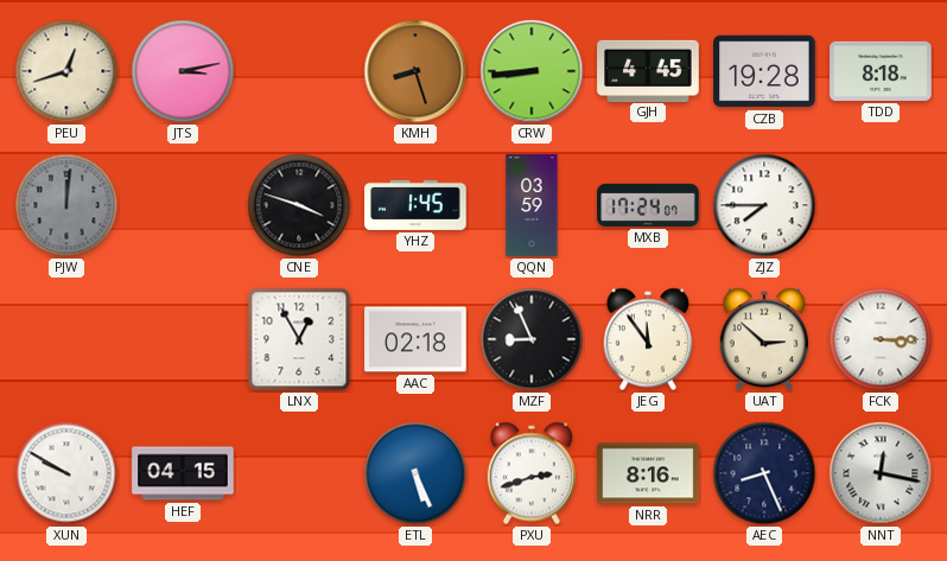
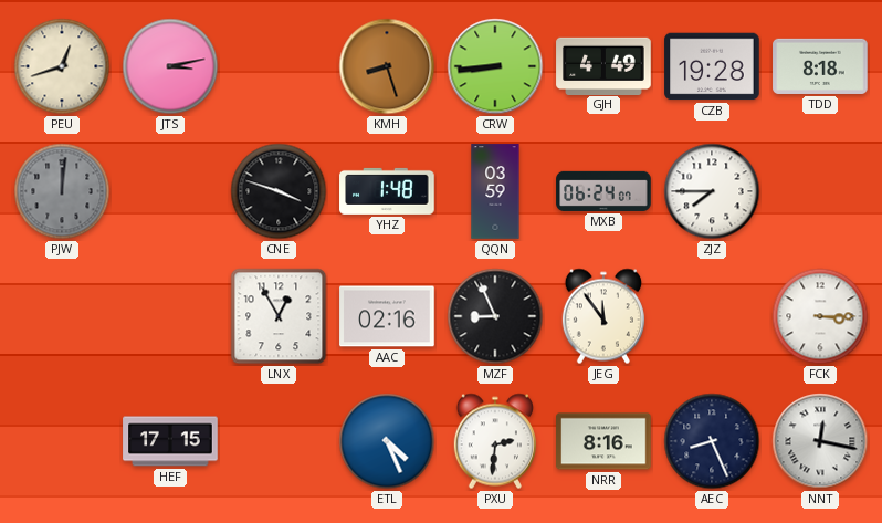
GJH: 4:45 -> 4:49 (603, 65)
YHZ: 1:45 -> 1:48 (387, 191)
MXB: 17:24 -> 06:24 (603, 191)
AAC: 02:18 -> 02:16 (387, 316)
UAT: 2:52 -> none (764, 339)
XUN: 9:50 -> none (66, 473)
HEF: 04:15 -> 17:15 (170, 441)
ETL: 5:26 -> 4:26 (387, 441)
PXU: 2:42 -> 2:31 (495, 441)
